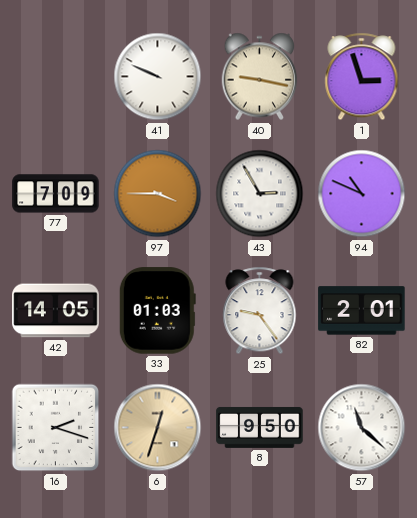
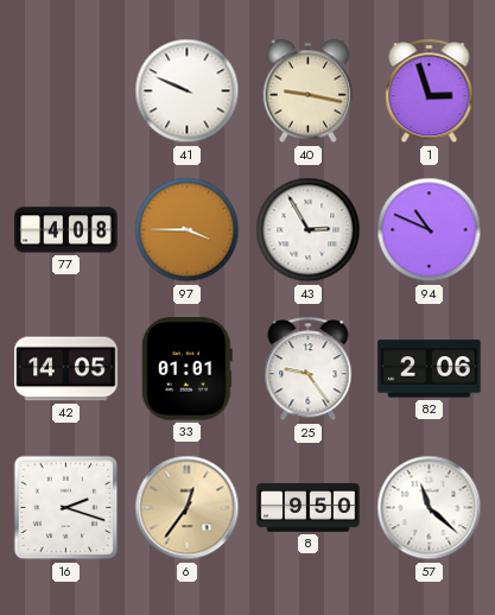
77: 7:09 -> 4:08 (66, 230)
33: 01:03 -> 01:01 (186, 369)
82: 2:01 -> 2:06 (430, 369)
6: 12:33 -> 12:36 (188, 508)
